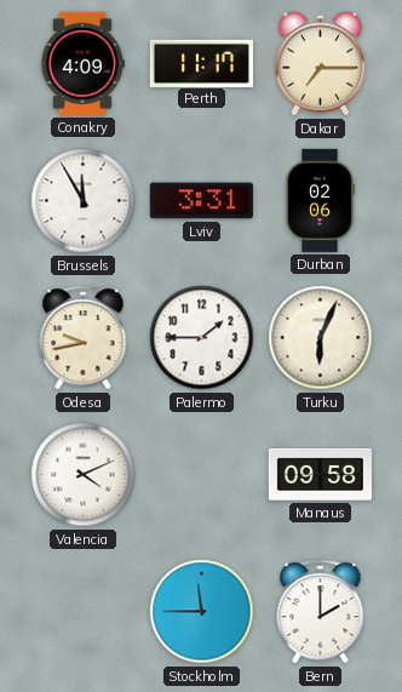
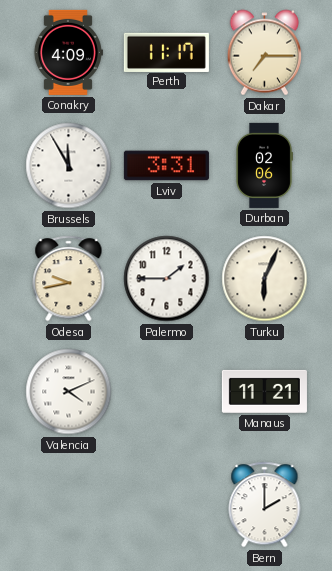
Manaus: 09:58 -> 11:21 (264, 391)
Stockholm: 11:45 -> none (202, 612)
